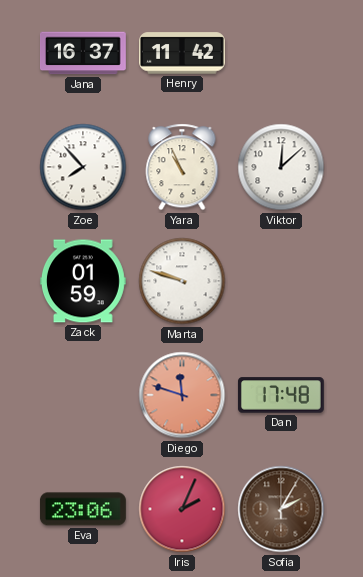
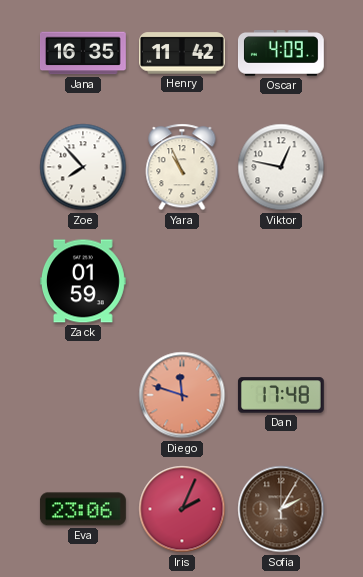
Jana: 16:37 -> 16:35 (84, 53)
Oscar: none -> 4:09 (281, 54)
Viktor: 12:08 -> 12:47 (281, 167)
Marta: 9:48 -> none (182, 281)
